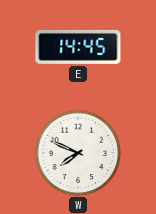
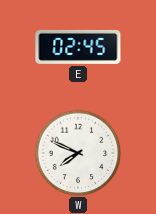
E: 14:45 -> 02:45 (78, 47)
